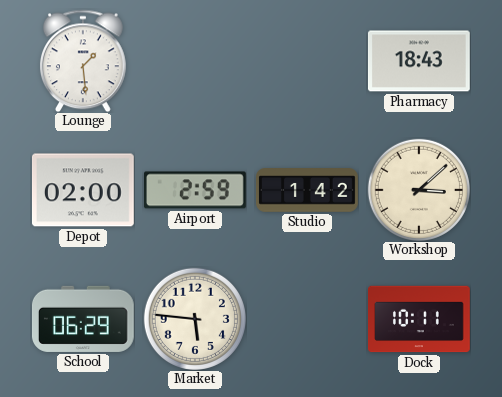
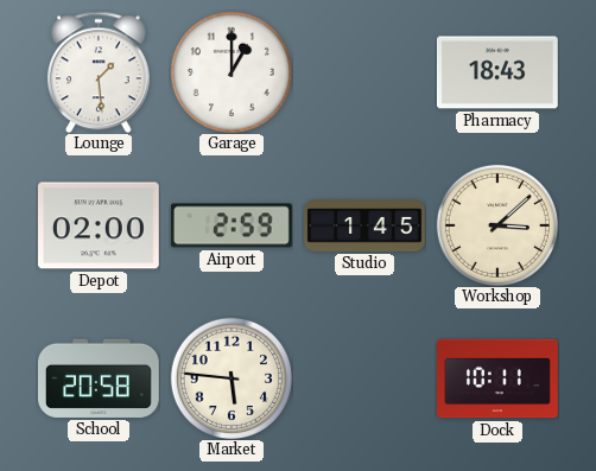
Garage: none -> 1:00 (232, 72)
Studio: 1:42 -> 1:45 (366, 225)
School: 06:29 -> 20:58 (99, 378)
